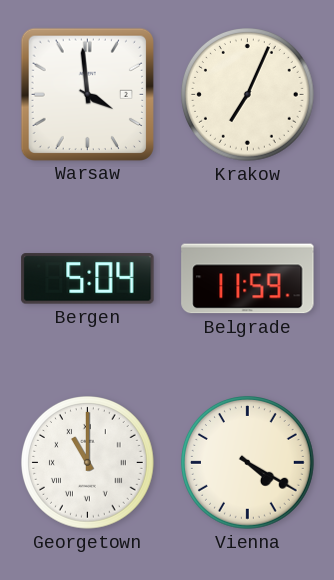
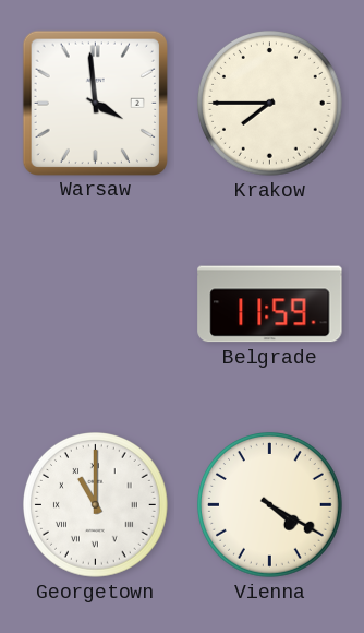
Krakow: 7:04 -> 7:45 (270, 104)
Bergen: 5:04 -> none (88, 279)
